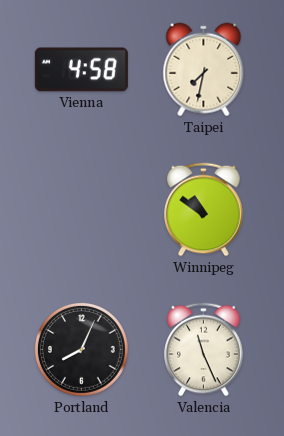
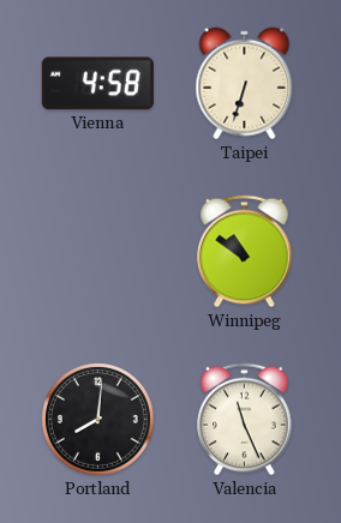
Taipei: 7:32 -> 6:33 (245, 84)
Portland: 8:04 -> 8:01 (98, 419)
